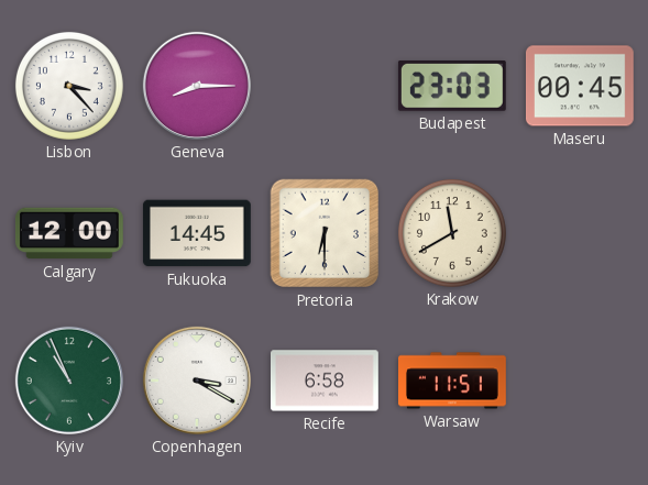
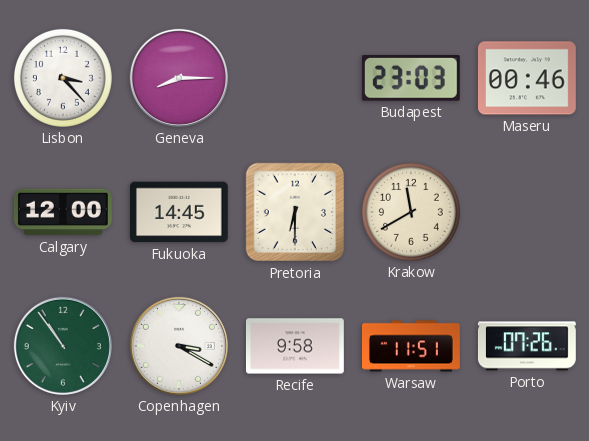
Maseru: 00:45 -> 00:46 (527, 78)
Kyiv: 10:56 -> 10:54 (63, 346)
Recife: 6:58 -> 9:58 (295, 346)
Porto: none -> 07:26 (527, 346)
